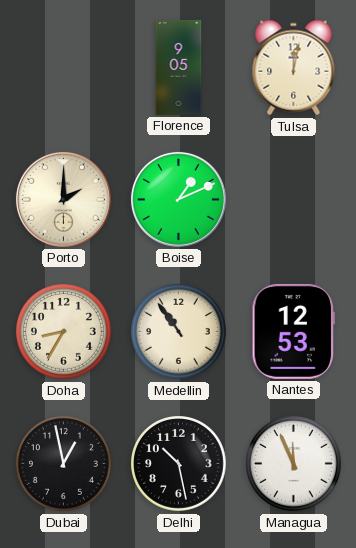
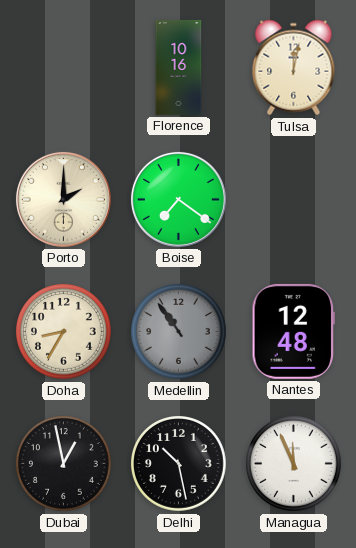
Florence: 9:05 -> 10:16 (179, 67)
Boise: 1:11 -> 7:21 (178, 199)
Medellin dial: cream -> grey (179, 332)
Nantes: 12:53 -> 12:48 (294, 331)
